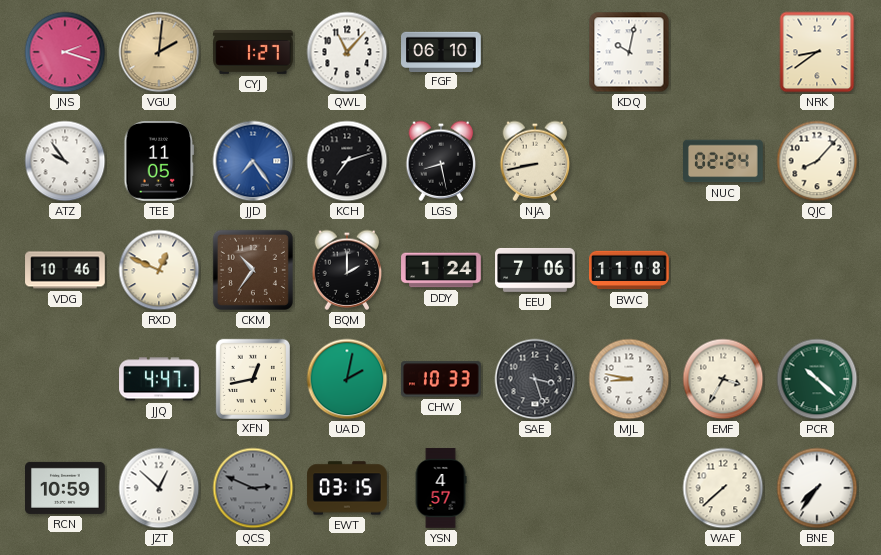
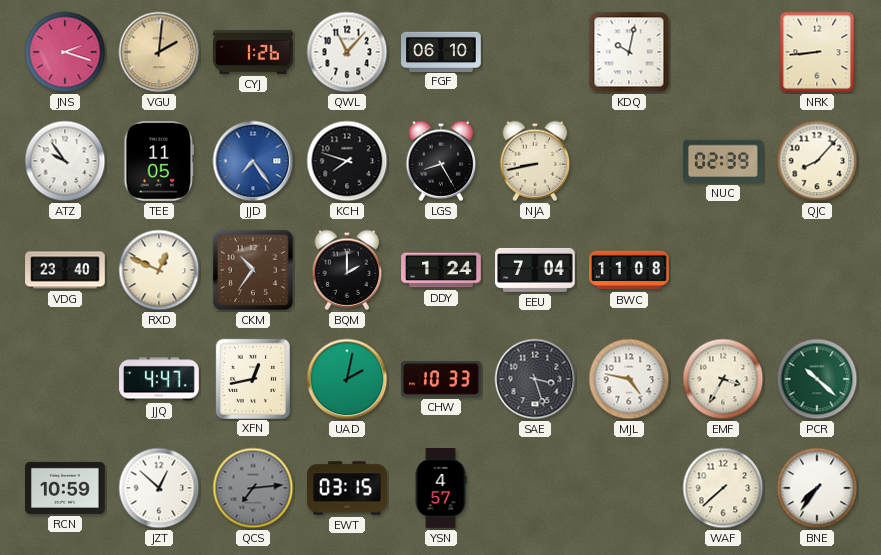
CYJ: 1:27 -> 1:26 (253, 52)
NRK: 8:39 -> 8:44 (817, 52)
KCH: 7:12 -> 7:48 (347, 161)
LGS: 8:28 -> 8:25 (441, 161)
NUC: 02:24 -> 02:39 (724, 161)
VDG: 10:46 -> 23:40 (65, 270)
EEU: 7:06 -> 7:04 (535, 270)
MJL: 8:47 -> 4:47 (629, 379)
QCS: 2:49 -> 7:14 (253, 488)
